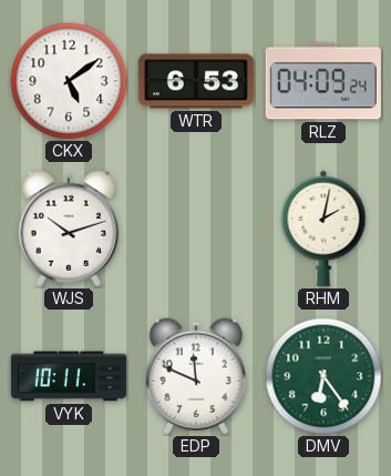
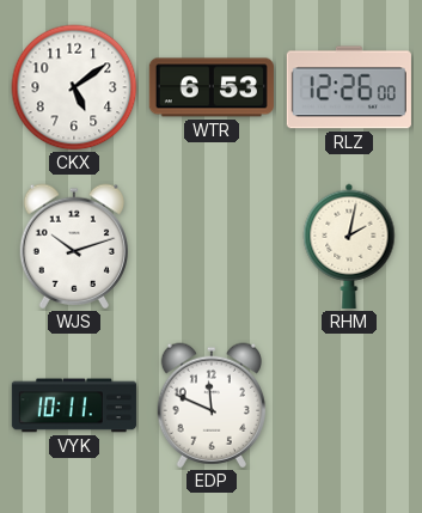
RLZ: 04:09 -> 12:26 (349, 87)
DMV: 6:24 -> none (323, 376)
